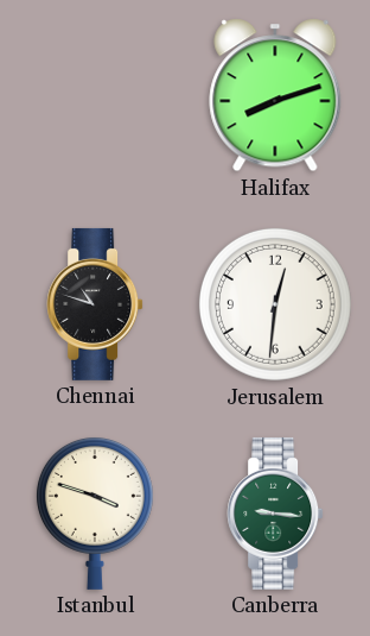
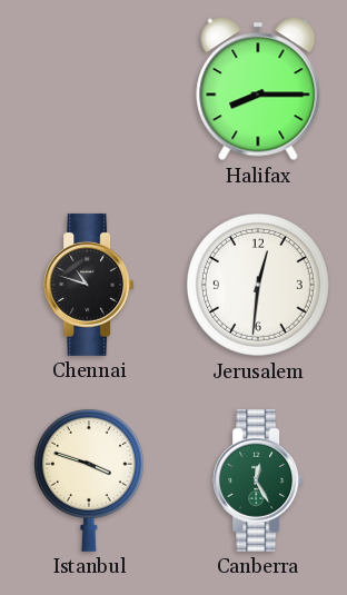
Halifax: 8:12 -> 8:15 (258, 89)
Canberra: 9:16 -> 12:25 (258, 480)
